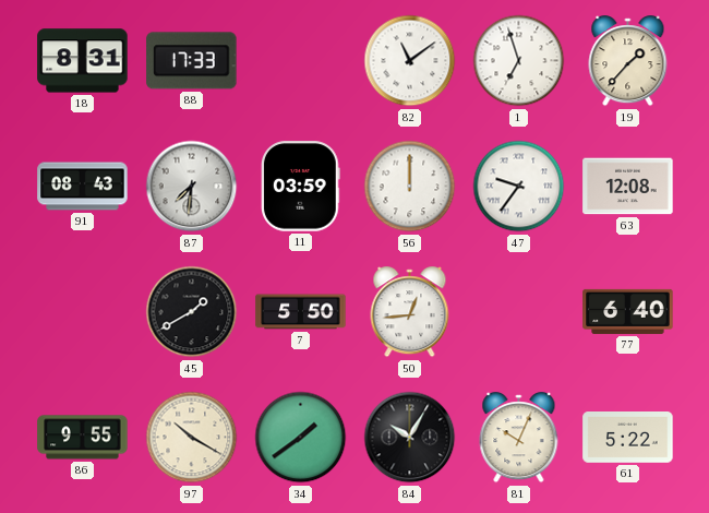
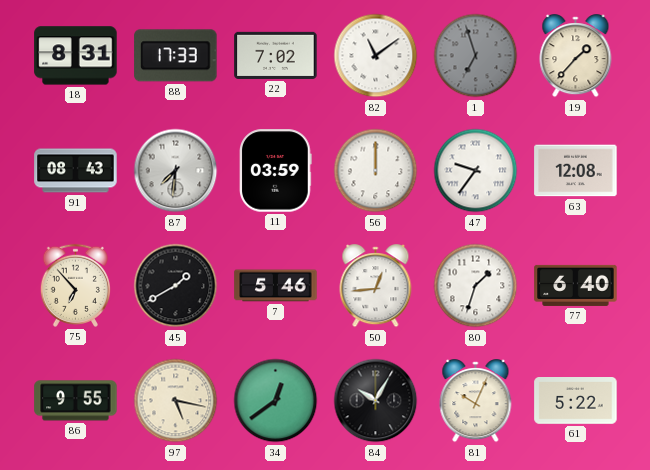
22: none -> 7:02 (276, 55)
1 dial: white -> grey (476, 56)
75: none -> 6:53 (75, 285)
7: 5:50 -> 5:46 (276, 286)
80: none -> 1:33 (476, 286)
97: 10:20 -> 5:17 (176, 401)
34: 1:39 -> 12:39 (276, 401)
